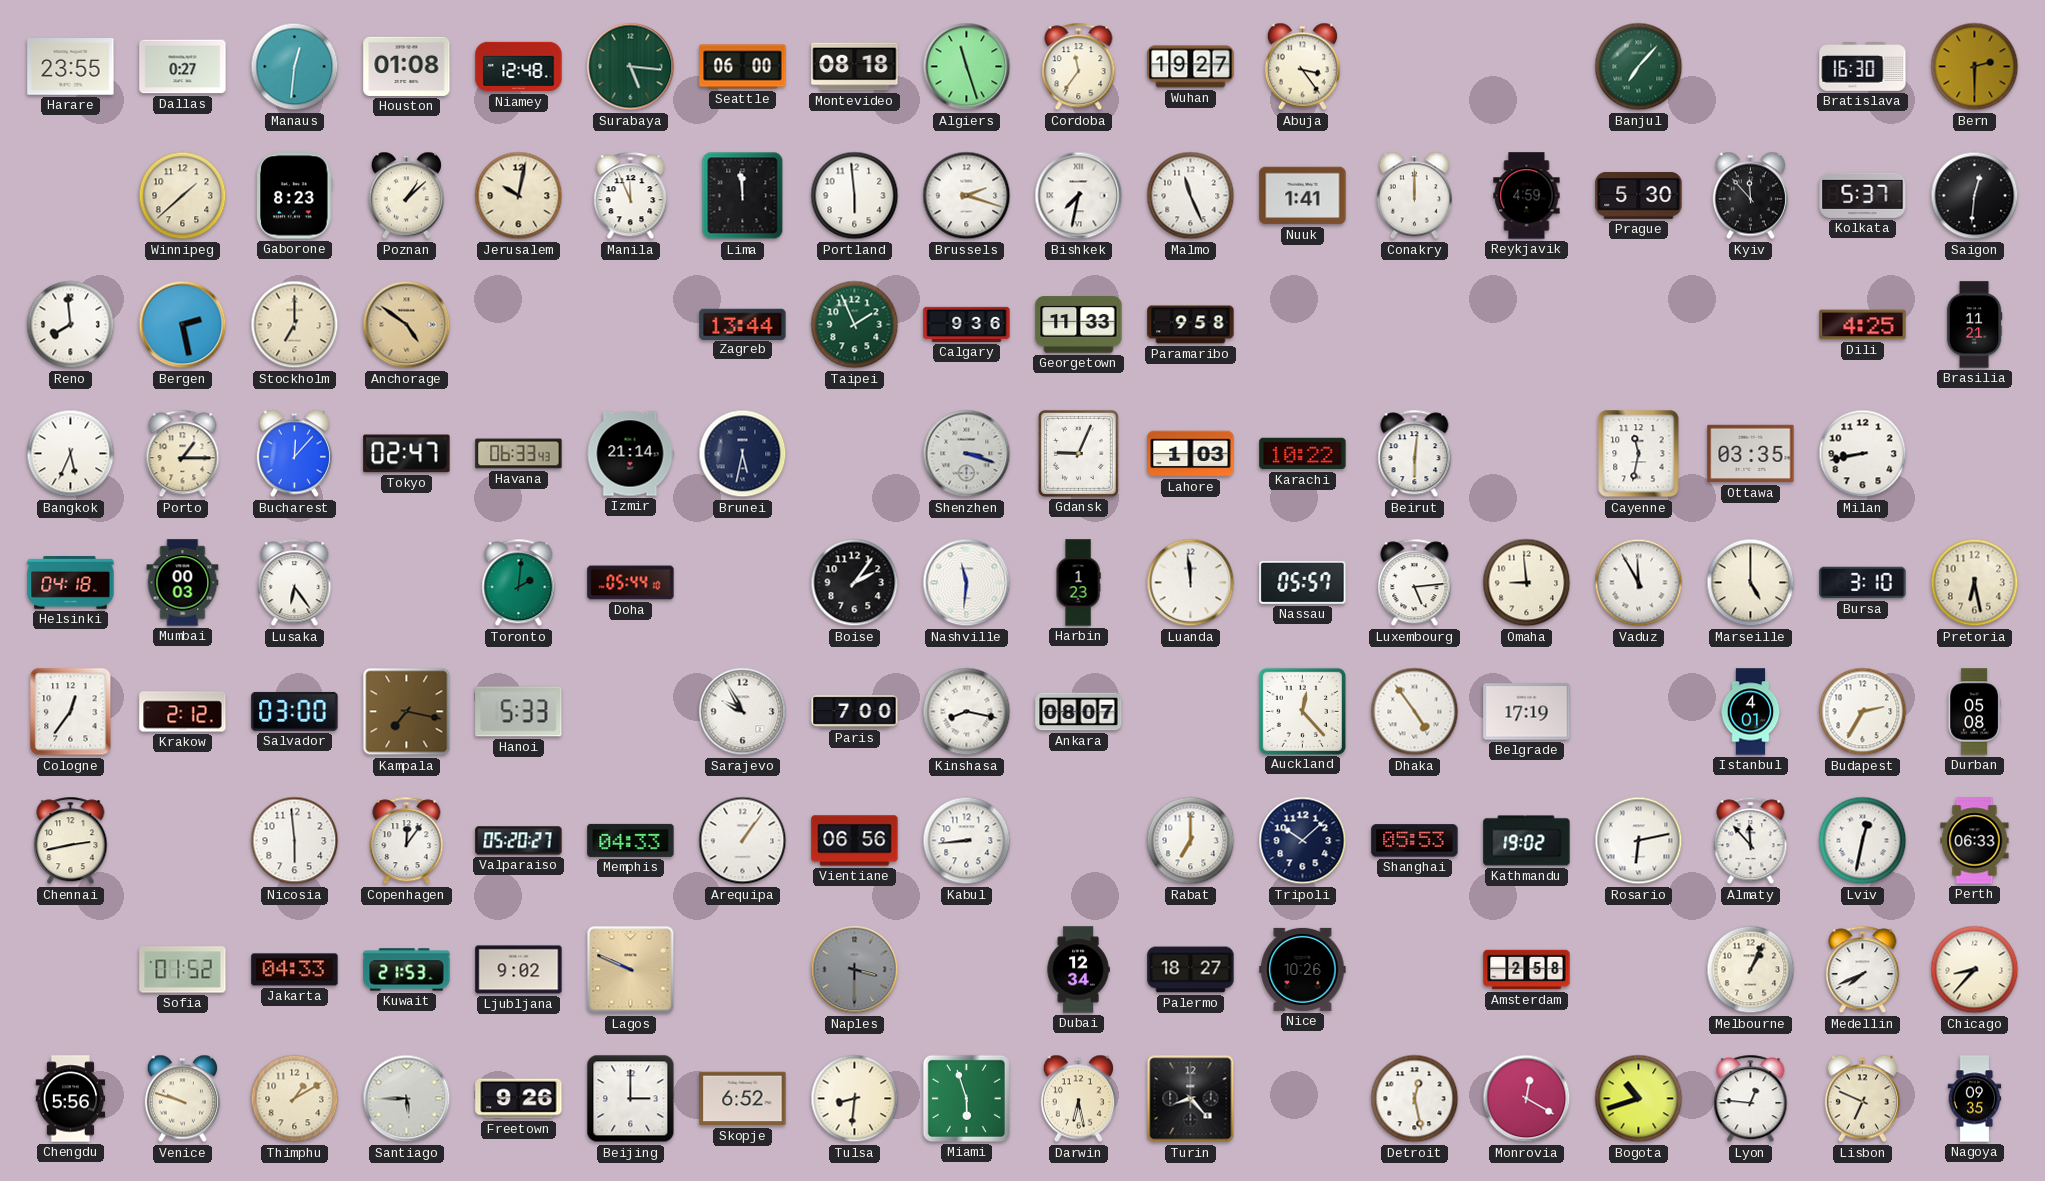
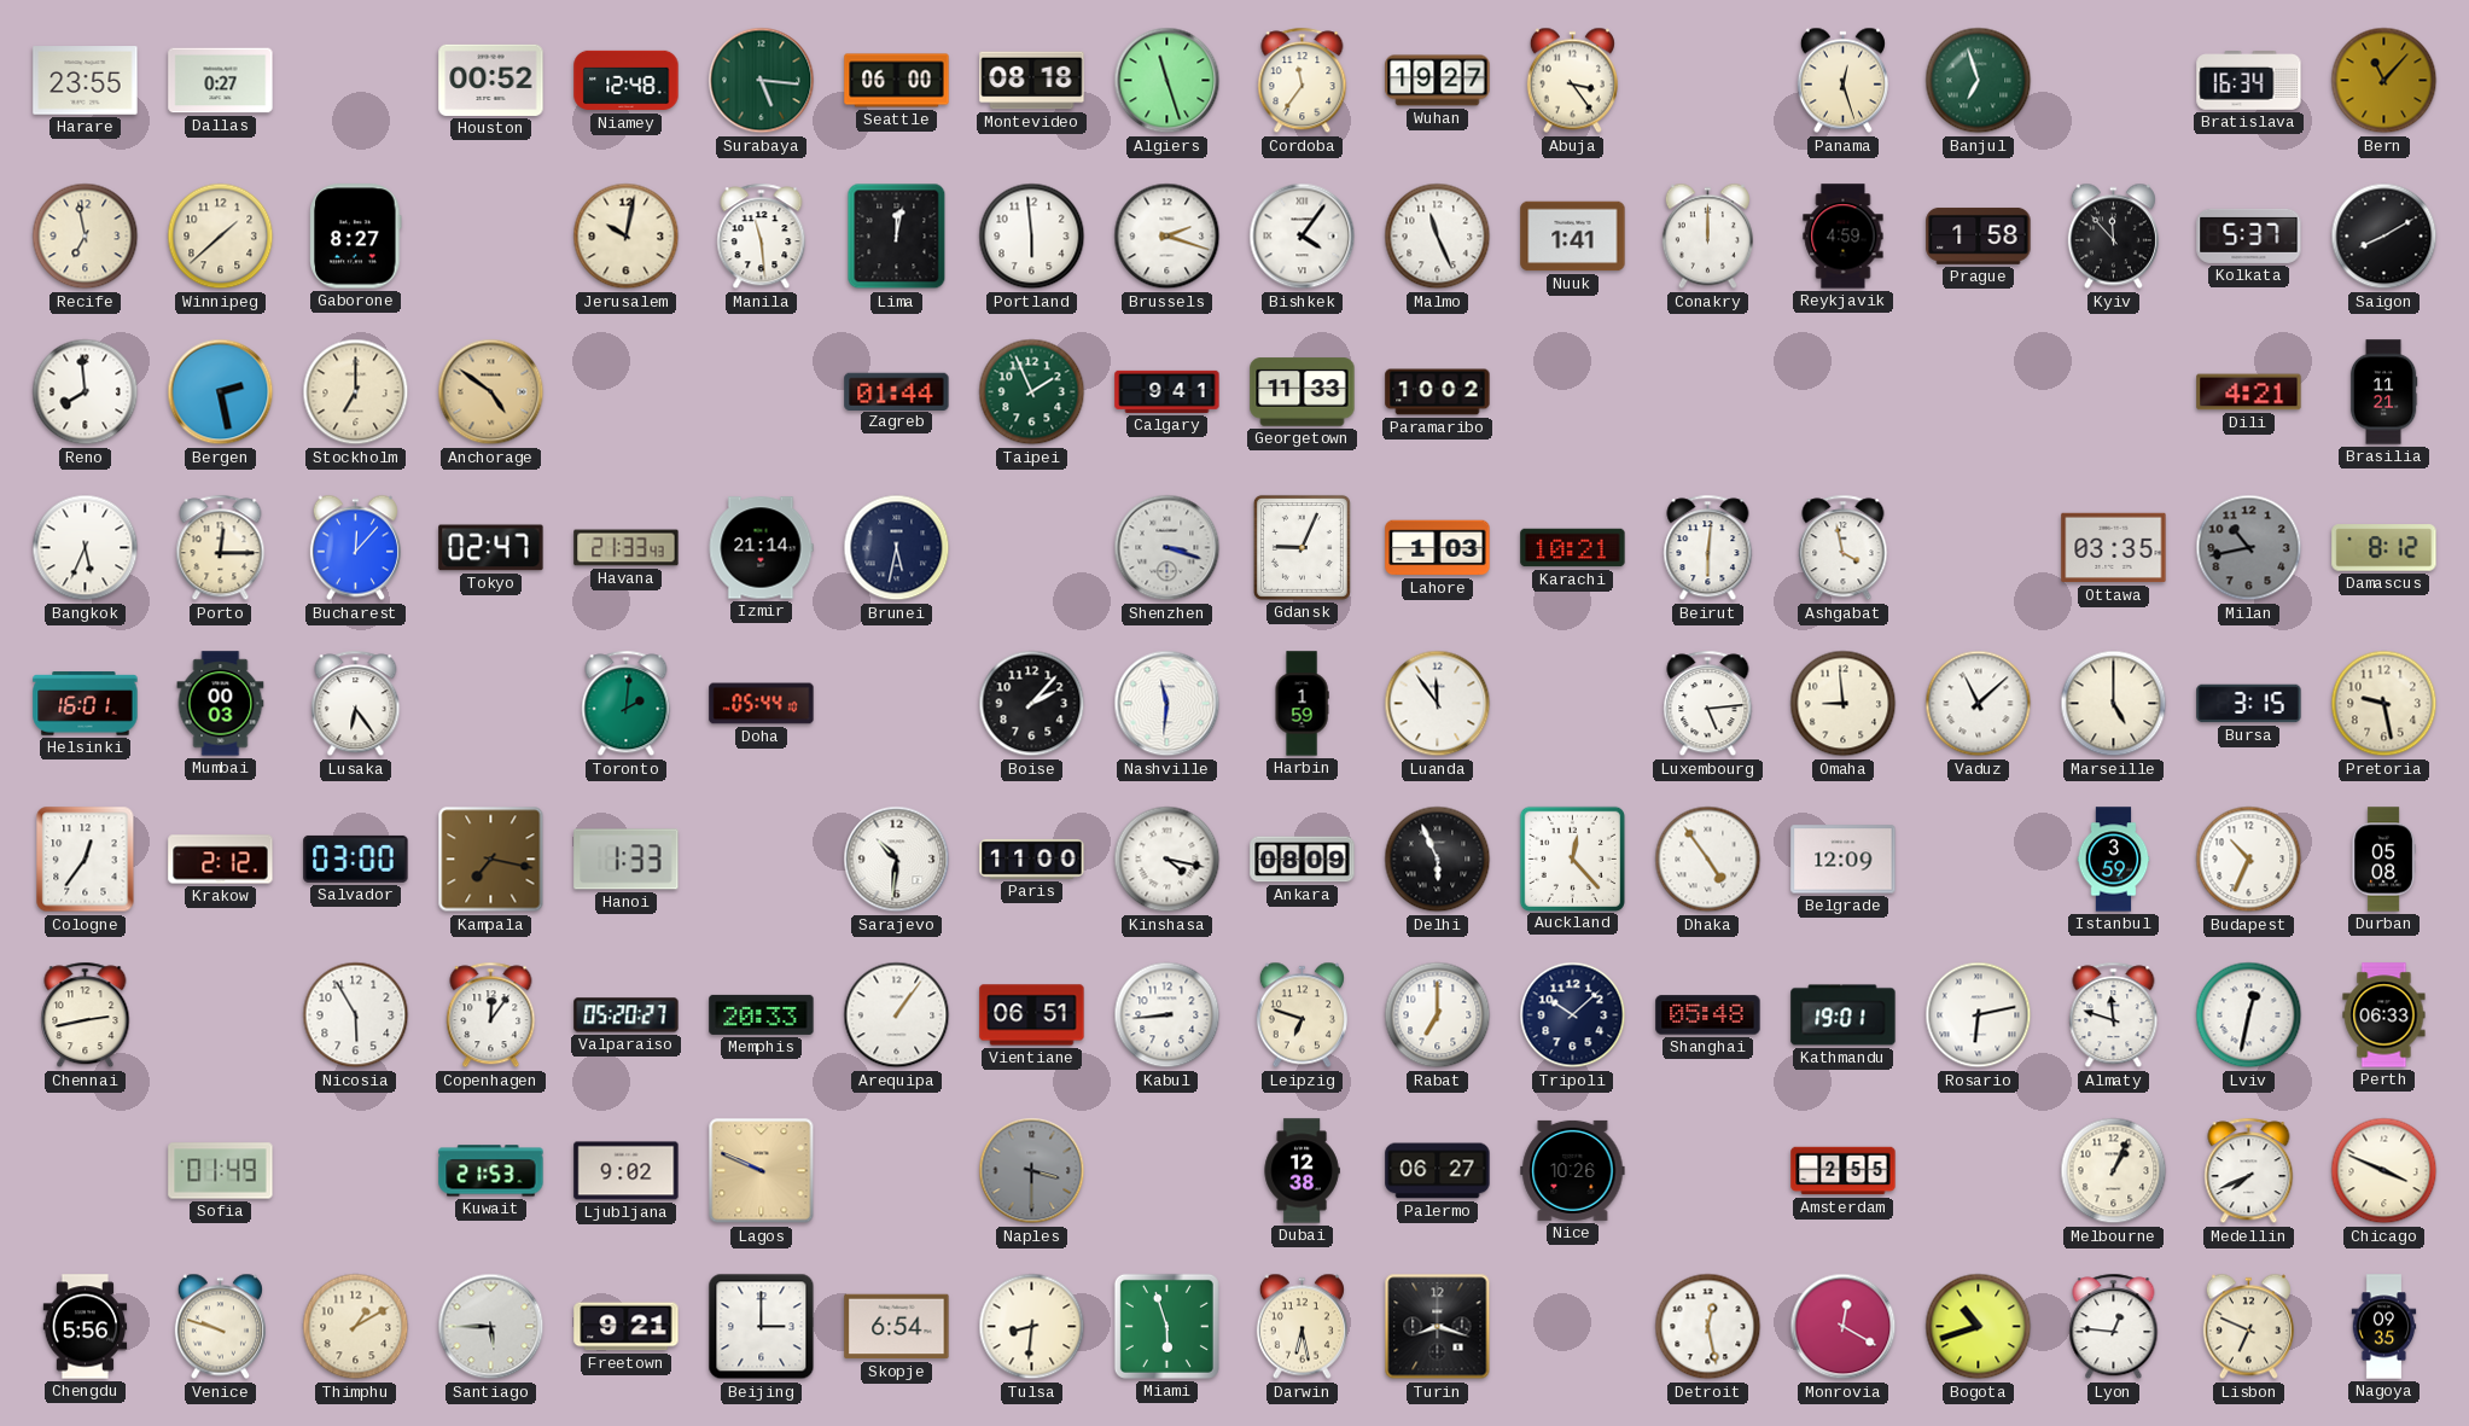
Manaus: 12:31 -> none (295, 67)
Houston: 01:08 -> 00:52 (491, 80)
Panama: none -> 12:27 (1842, 81)
Banjul: 7:07 -> 6:57 (1979, 81)
Bratislava: 16:30 -> 16:34 (2249, 81)
Bern: 2:30 -> 11:07 (2384, 81)
Recife: none -> 6:58 (86, 237)
Gaborone: 8:23 -> 8:27 (356, 237)
Poznan: 1:08 -> none (406, 196)
Manila: 11:56 -> 11:29 (762, 237)
Lima: 11:59 -> 12:02 (897, 237)
Bishkek: 7:32 -> 4:06 (1303, 237)
Prague: 5:30 -> 1:58 (1979, 235)
Saigon: 12:31 -> 8:10 (2384, 237)
Zagreb: 13:44 -> 01:44 (897, 391)
Calgary: 9:36 -> 9:41 (1167, 391)
Paramaribo: 9:58 -> 10:02 (1438, 392)
Dili: 4:25 -> 4:21 (2249, 392)
Porto: 1:15 -> 12:15 (221, 548)
Havana: 06:33 -> 21:33 (627, 548)
Karachi: 10:22 -> 10:21 (1573, 548)
Ashgabat: none -> 3:58 (1844, 548)
Cayenne: 11:32 -> none (1639, 454)
Milan: 8:43 -> 10:43 (2249, 548)
Milan dial: white -> grey (2249, 548)
Damascus: none -> 8:12 (2384, 548)
Helsinki: 04:18 -> 16:01 (86, 704)
Boise: 2:06 -> 2:07 (1032, 704)
Harbin: 1:23 -> 1:59 (1302, 704)
Luanda: 11:59 -> 11:54 (1438, 704)
Nassau: 05:57 -> none (1303, 582)
Vaduz: 11:55 -> 11:08 (1979, 704)
Bursa: 3:10 -> 3:15 (2249, 704)
Pretoria: 6:28 -> 9:28 (2384, 704)
Hanoi: 5:33 -> 1:33 (627, 860)
Sarajevo: 9:55 -> 10:31 (897, 860)
Paris: 7:00 -> 11:00 (1032, 858)
Kinshasa: 8:17 -> 4:17 (1167, 860)
Ankara: 08:07 -> 08:09 (1303, 860)
Delhi: none -> 5:56 (1438, 860)
Belgrade: 17:19 -> 12:09 (1844, 860)
Istanbul: 4:01 -> 3:59 (2114, 860)
Budapest: 2:35 -> 10:34 (2249, 860)
Nicosia: 5:59 -> 5:55 (356, 1015)
Memphis: 04:33 -> 20:33 (762, 1014)
Vientiane: 06:56 -> 06:51 (1032, 1015)
Leipzig: none -> 6:48 (1302, 1015)
Shanghai: 05:53 -> 05:48 (1708, 1015)
Kathmandu: 19:02 -> 19:01 (1844, 1015)
Almaty: 11:53 -> 11:48 (2114, 1015)
Sofia: 01:52 -> 01:49 (221, 1171)
Jakarta: 04:33 -> none (295, 970)
Dubai: 12:34 -> 12:38 (1302, 1171)
Palermo: 18:27 -> 06:27 (1438, 1171)
Amsterdam: 2:58 -> 2:55 (1844, 1171)
Chicago: 8:37 -> 3:49 (2384, 1171)
Freetown: 9:26 -> 9:21 (627, 1327)
Skopje: 6:52 -> 6:54 (897, 1327)
Turin: 8:23 -> 8:18 (1438, 1327)
